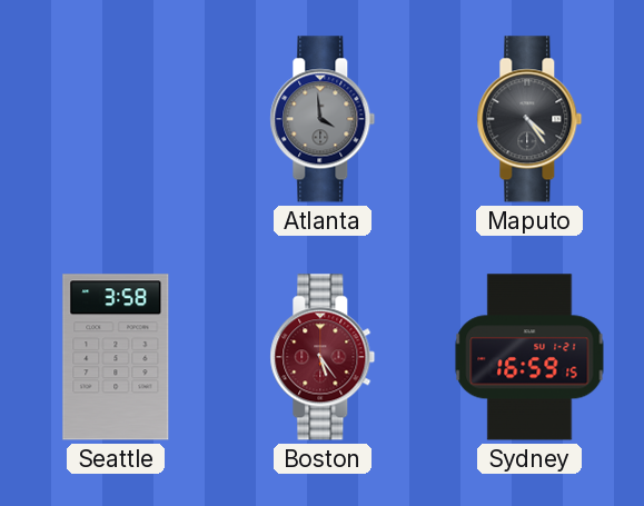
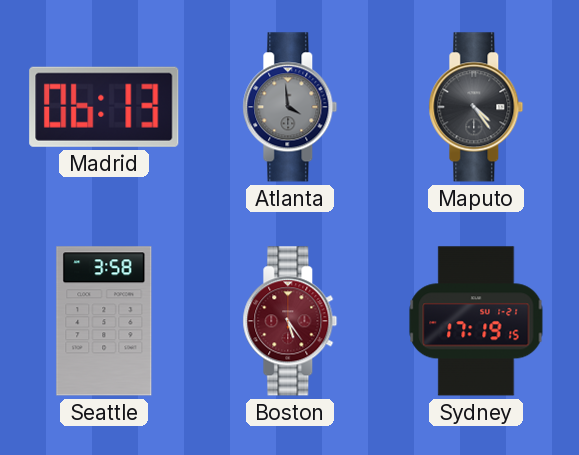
Madrid: none -> 06:13 (104, 107)
Sydney: 16:59 -> 17:19 (476, 321)
